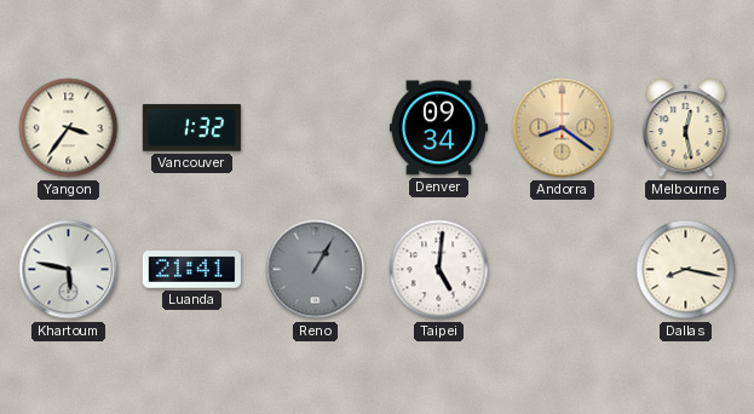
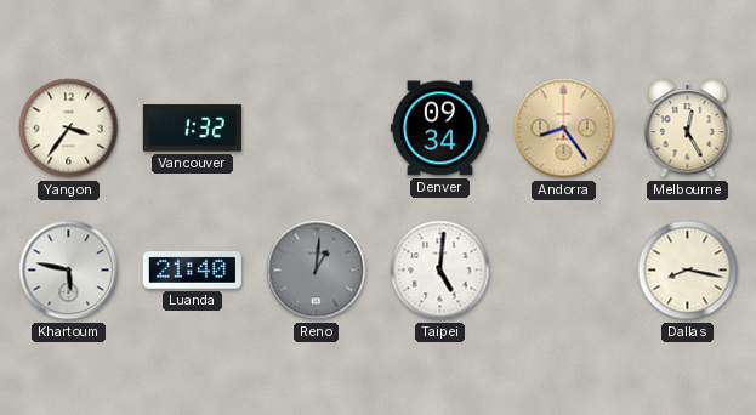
Andorra: 8:21 -> 8:24 (564, 129)
Melbourne: 12:28 -> 12:25 (688, 129)
Luanda: 21:41 -> 21:40 (192, 271)
Reno: 1:05 -> 1:01 (317, 271)
